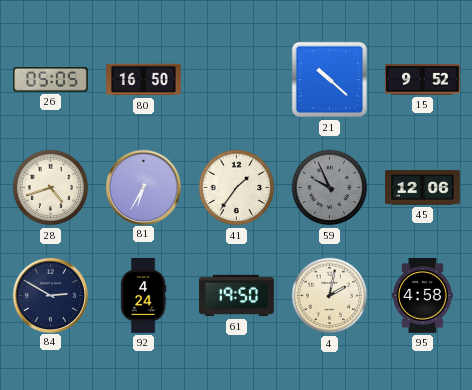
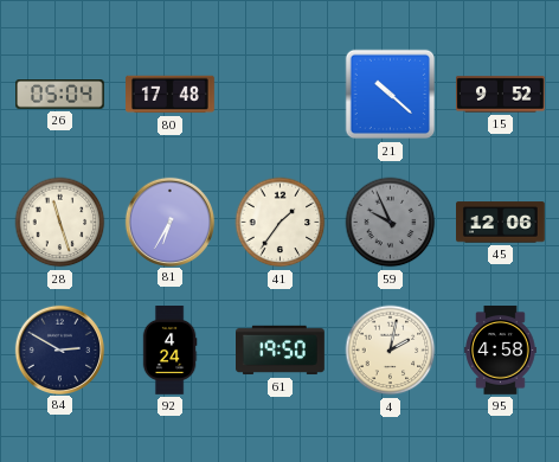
26: 05:05 -> 05:04 (60, 95)
80: 16:50 -> 17:48 (171, 95)
28: 4:42 -> 11:27 (60, 223)
